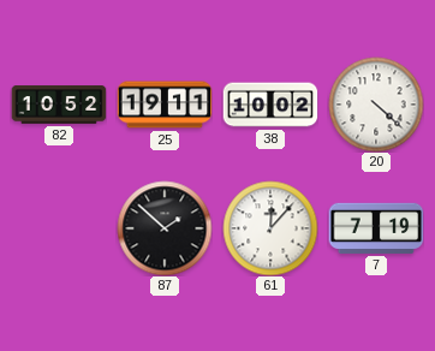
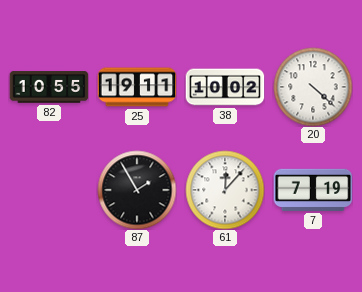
82: 10:52 -> 10:55 (49, 87)
87: 1:52 -> 1:55 (137, 190)
